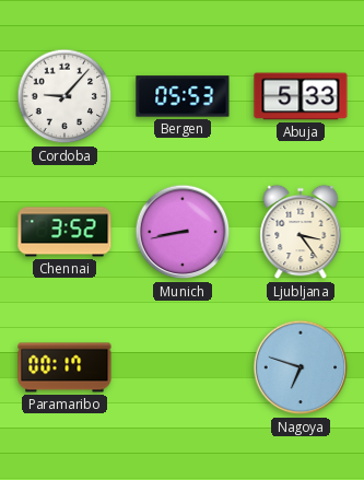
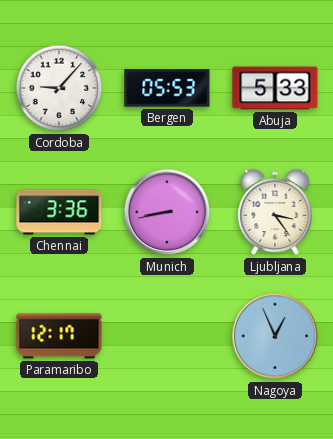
Chennai: 3:52 -> 3:36 (59, 212)
Paramaribo: 00:17 -> 12:17 (59, 336)
Nagoya: 6:48 -> 12:56 (275, 336)
